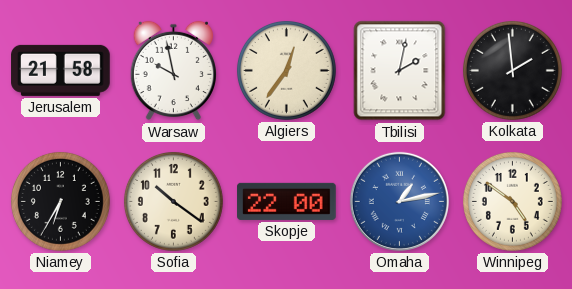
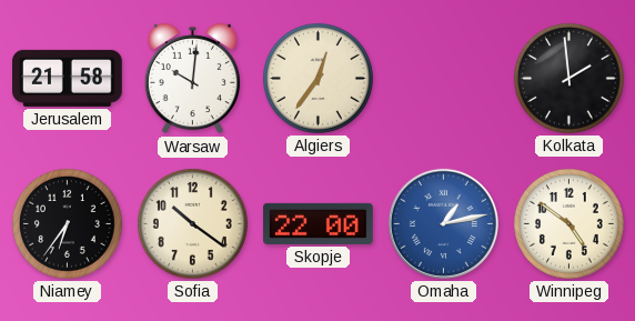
Warsaw: 9:58 -> 10:01 (192, 79)
Tbilisi: 2:02 -> none (400, 71)
Niamey: 6:35 -> 6:36 (67, 223)
